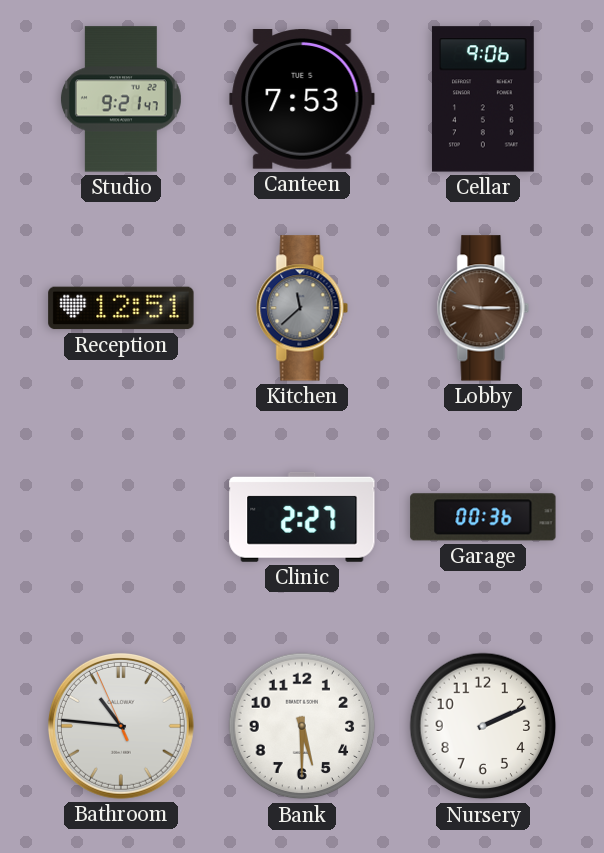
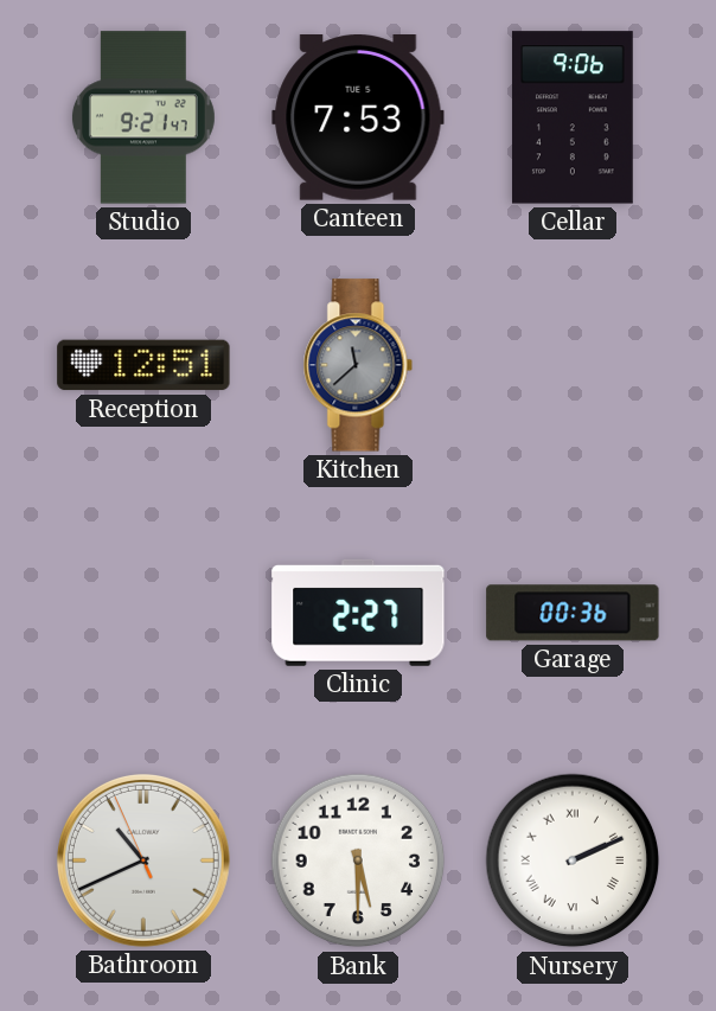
Lobby: 9:15 -> none (483, 308)
Bathroom: 10:45 -> 10:40 (143, 860)
Nursery numerals: Arabic -> Roman (573, 860)
